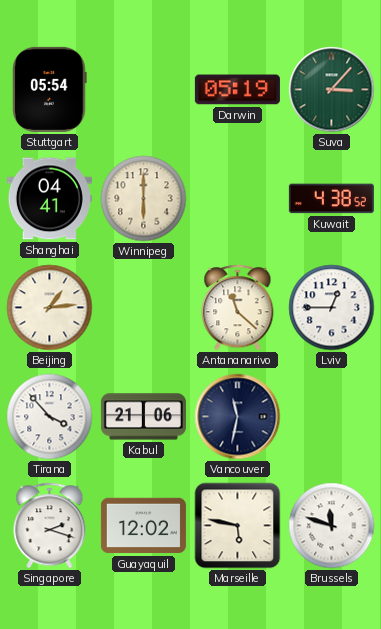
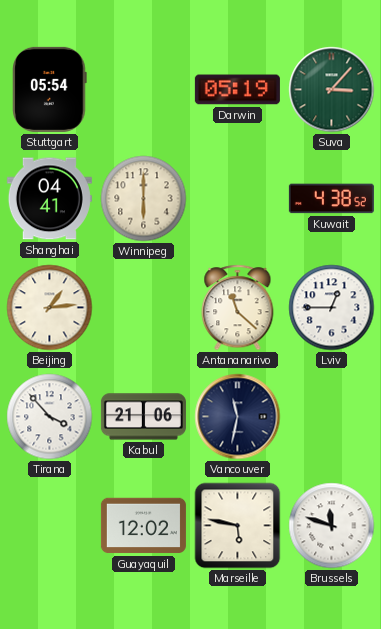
Singapore: 2:18 -> none (50, 526)
